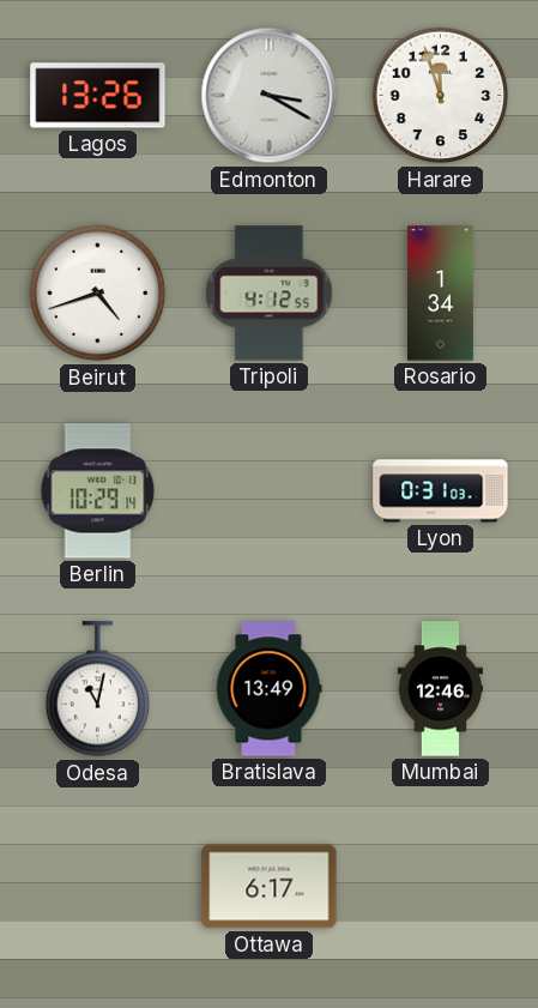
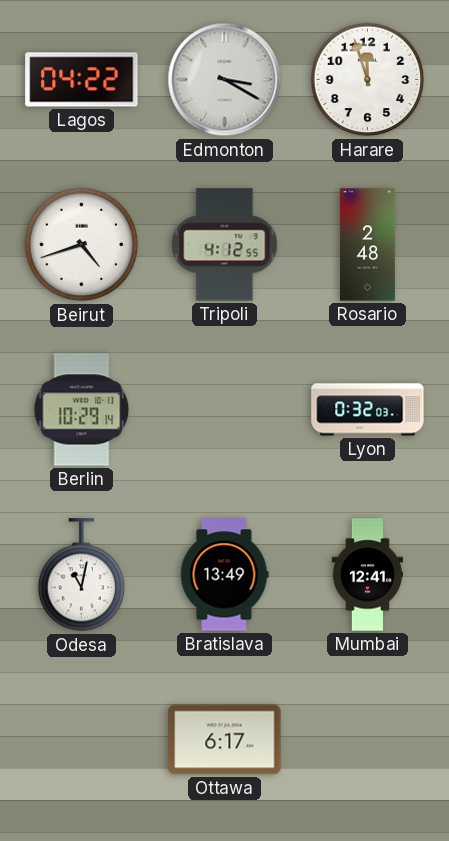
Lagos: 13:26 -> 04:22 (82, 80)
Rosario: 1:34 -> 2:48 (368, 245)
Lyon: 0:31 -> 0:32 (368, 410)
Mumbai: 12:46 -> 12:41 (367, 575)
